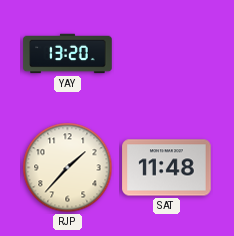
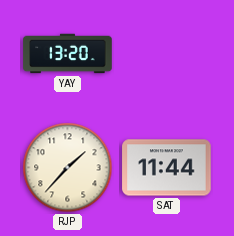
SAT: 11:48 -> 11:44 (167, 168)
